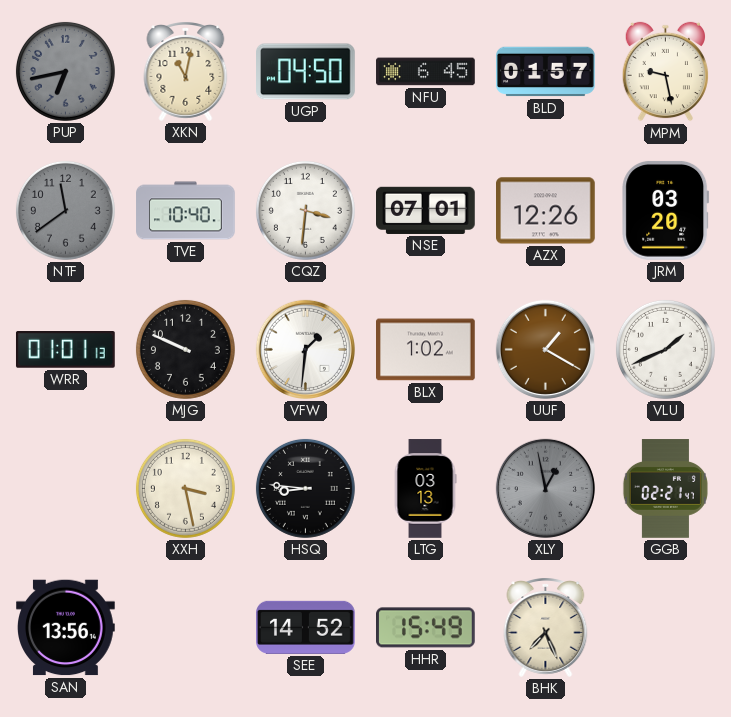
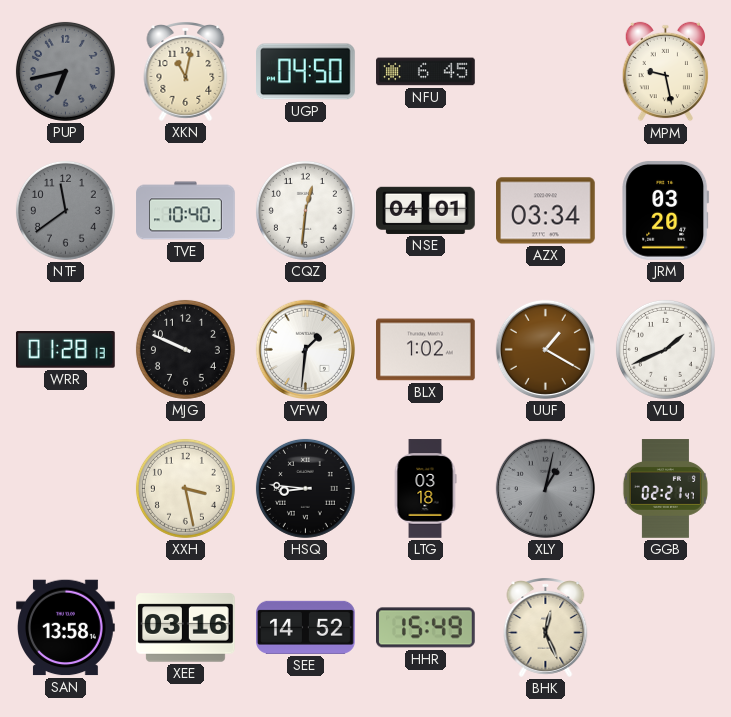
BLD: 01:57 -> none (546, 72)
CQZ: 3:31 -> 12:31 (305, 210)
NSE: 07:01 -> 04:01 (426, 210)
AZX: 12:26 -> 03:34 (546, 211)
WRR: 01:01 -> 01:28 (66, 350)
LTG: 03:13 -> 03:18 (425, 489)
XLY: 12:58 -> 1:02 (545, 488)
SAN: 13:56 -> 13:58 (66, 628)
XEE: none -> 03:16 (186, 628)
BHK: 7:26 -> 12:26 (546, 628)
